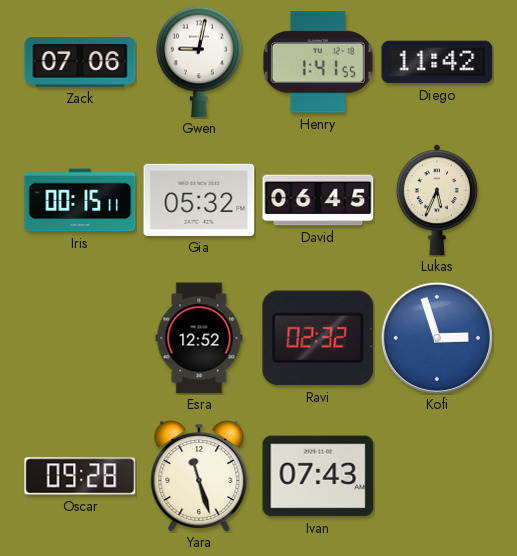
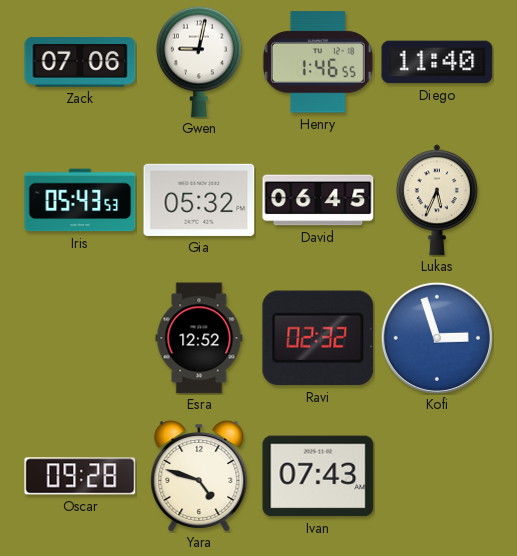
Henry: 1:41 -> 1:46 (318, 62)
Diego: 11:42 -> 11:40 (437, 62)
Iris: 00:15 -> 05:43 (80, 200)
Yara: 11:27 -> 4:48 (199, 476)
